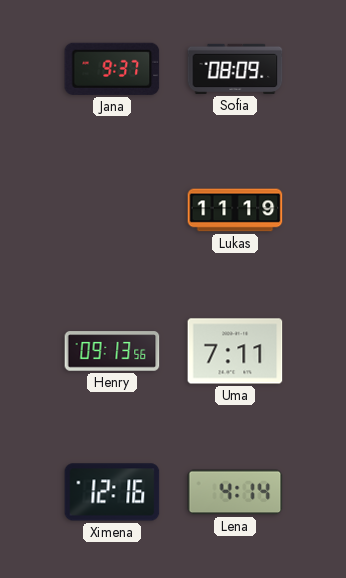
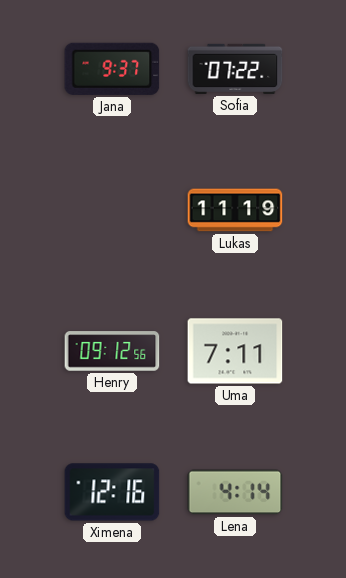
Sofia: 08:09 -> 07:22 (235, 69)
Henry: 09:13 -> 09:12 (112, 351)
